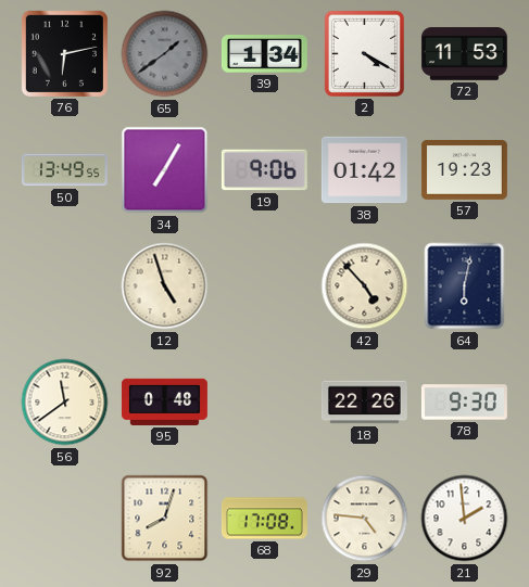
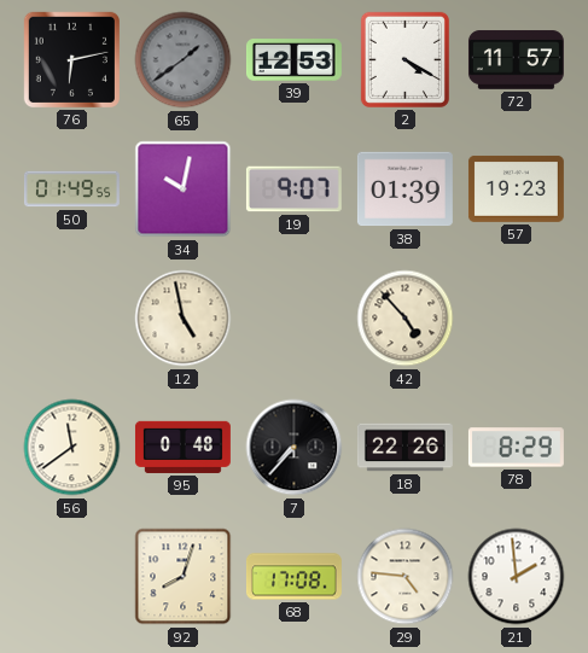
39: 1:34 -> 12:53 (293, 60)
72: 11:53 -> 11:57 (516, 60)
50: 13:49 -> 01:49 (71, 190)
34: 7:05 -> 10:02 (184, 190)
19: 9:06 -> 9:07 (293, 190)
38: 01:42 -> 01:39 (404, 190)
12: 4:57 -> 4:58 (184, 319)
64: 6:02 -> none (465, 286)
7: none -> 7:37 (295, 448)
78: 9:30 -> 8:29 (516, 448)
